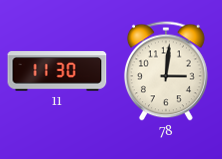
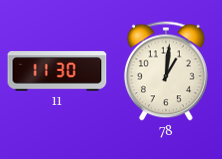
78: 3:01 -> 1:01 (166, 71)
